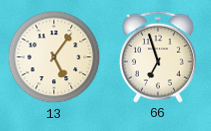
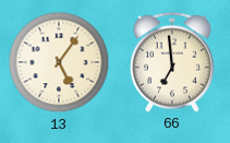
66: 6:57 -> 6:59 (172, 62)
